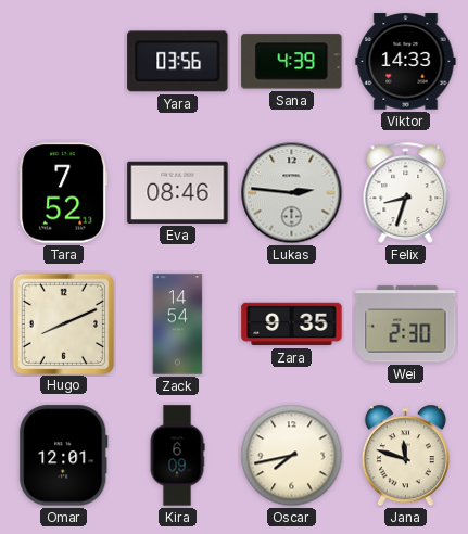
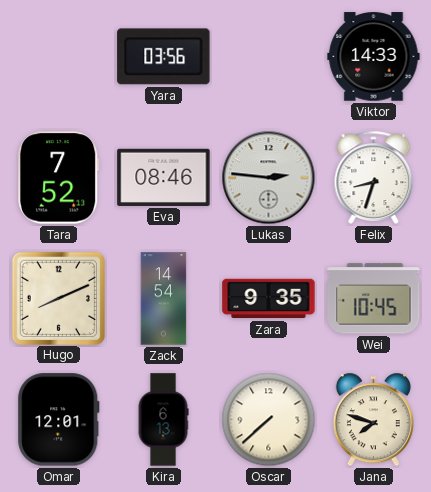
Sana: 4:39 -> none (292, 62)
Wei: 2:30 -> 10:45 (374, 299)
Kira: 6:09 -> 6:13 (163, 420)
Oscar: 7:43 -> 7:38 (269, 420)
Jana: 11:48 -> 7:48 (373, 420)
